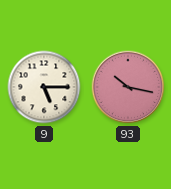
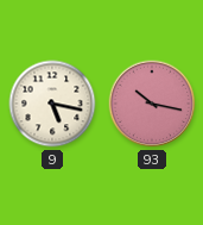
9: 5:15 -> 5:17 (52, 104)
